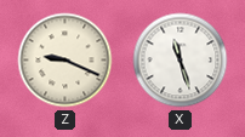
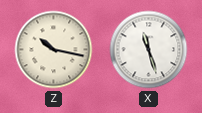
Z: 9:19 -> 10:17 (54, 50)
